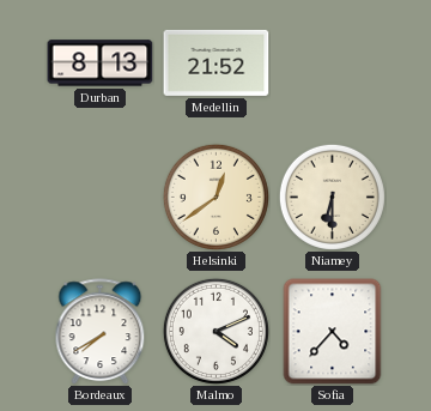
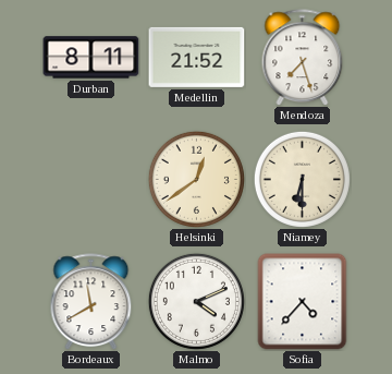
Durban: 8:13 -> 8:11 (91, 58)
Mendoza: none -> 7:27 (303, 58)
Bordeaux: 7:40 -> 11:40 (91, 302)
